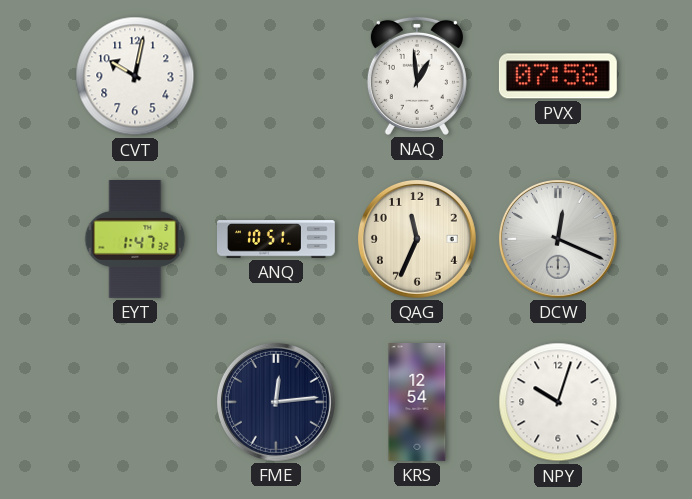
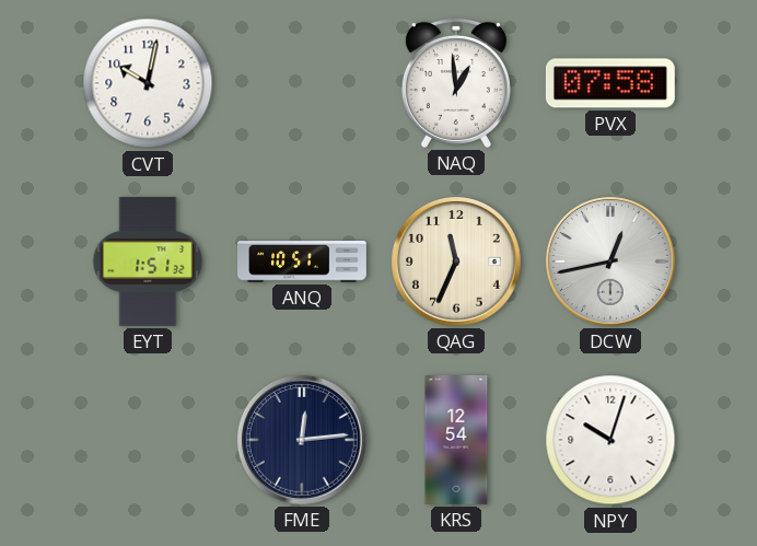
EYT: 1:47 -> 1:51 (148, 263)
DCW: 12:19 -> 12:43 (610, 262)
